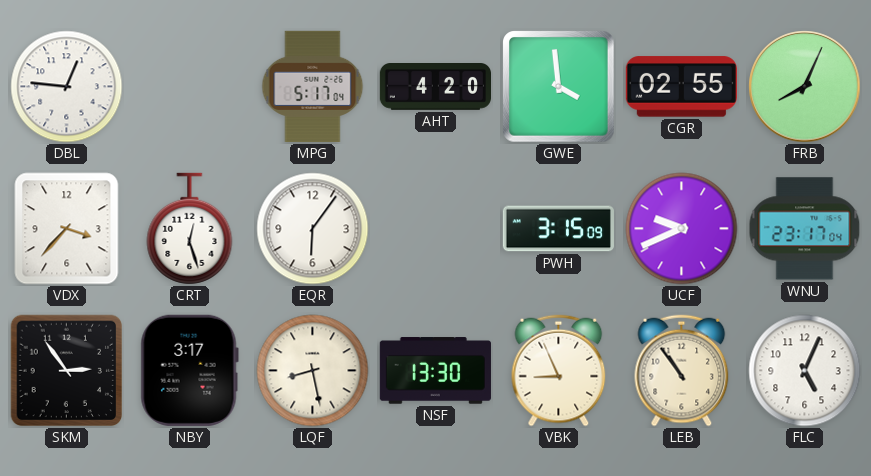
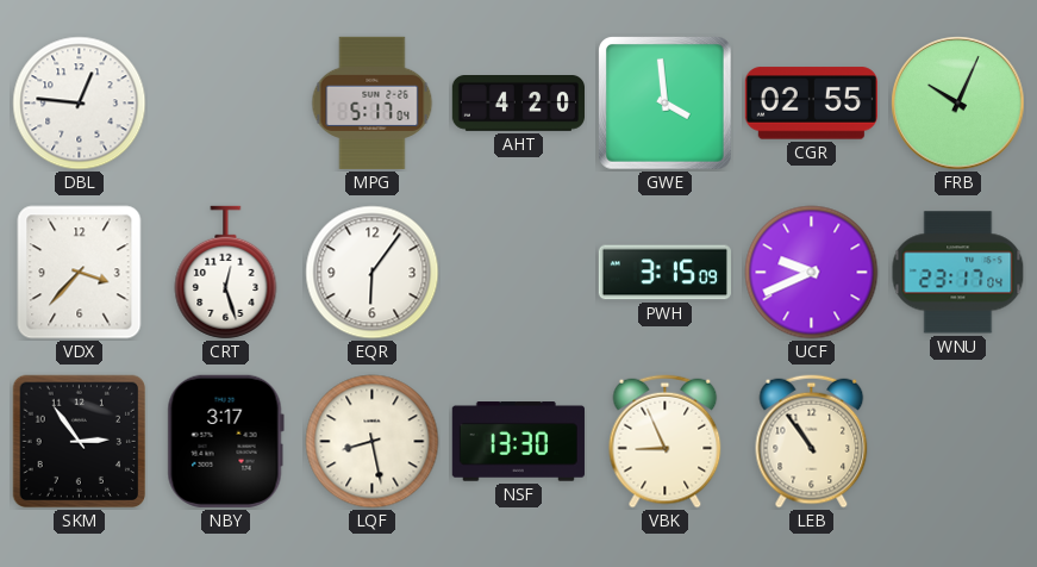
FRB: 8:04 -> 10:04 (958, 104)
FLC: 5:04 -> none (805, 371)
